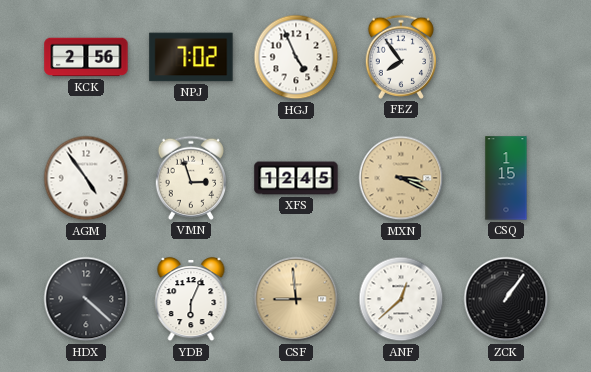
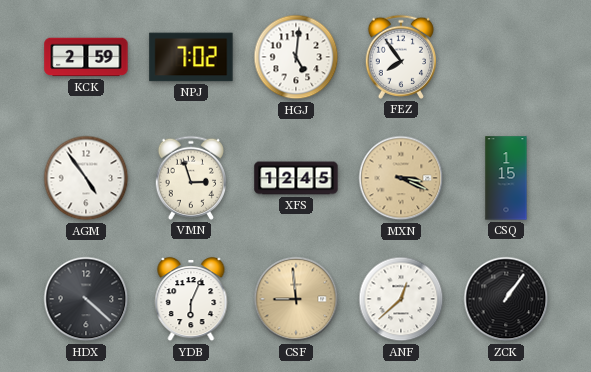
KCK: 2:56 -> 2:59 (86, 57)
HGJ: 4:56 -> 5:01 (296, 57)
